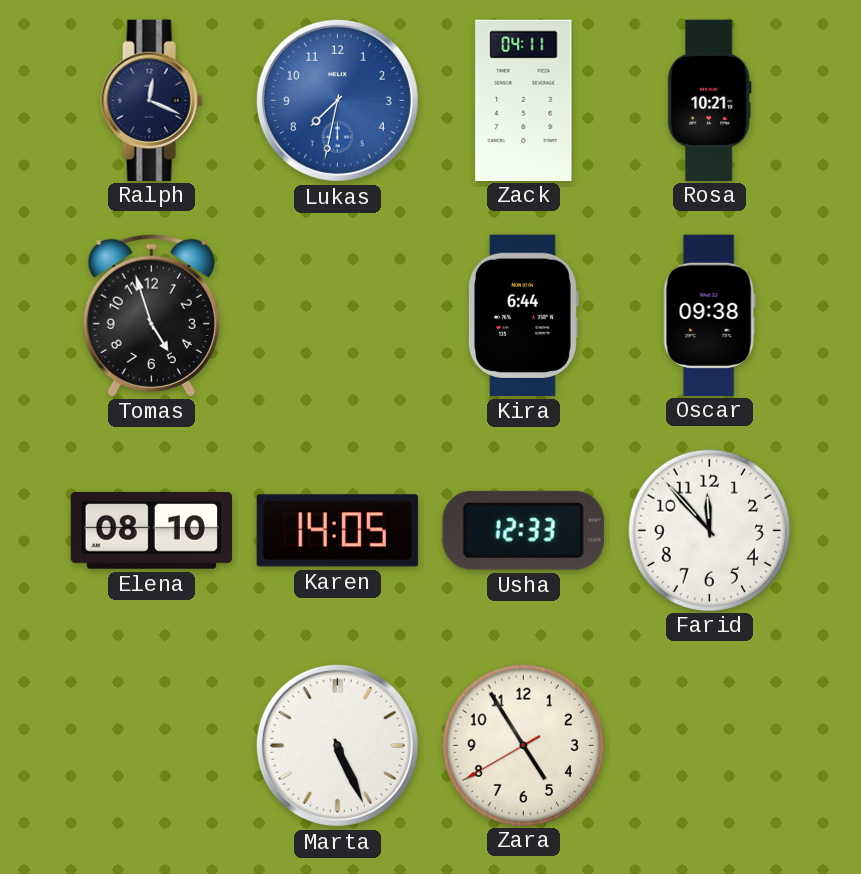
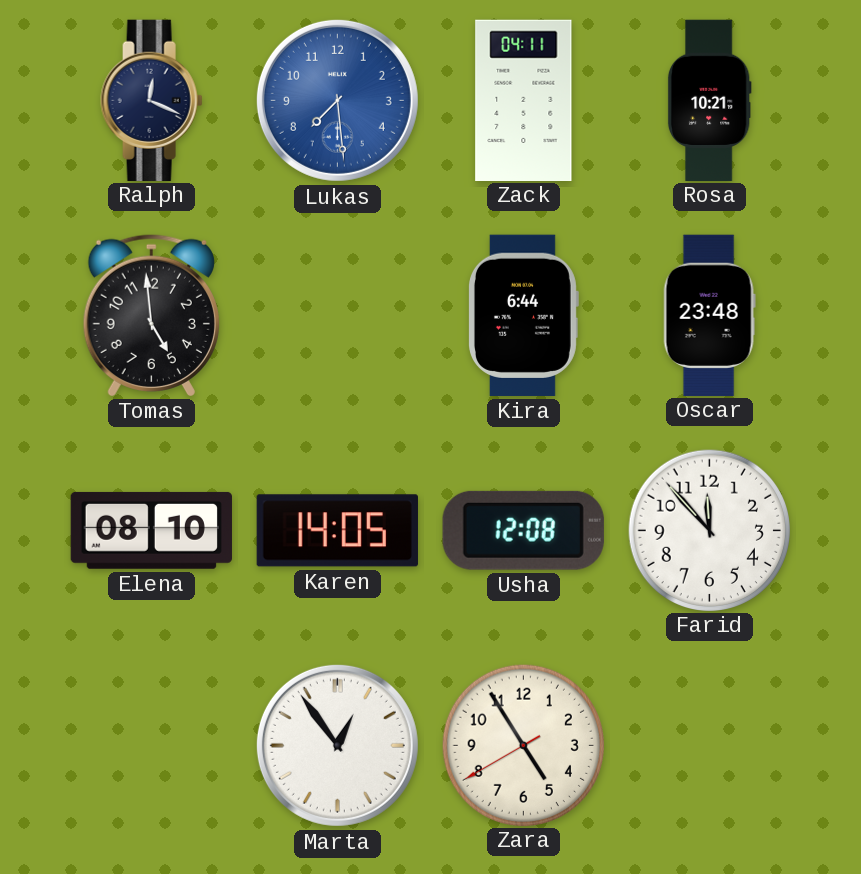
Lukas: 7:32 -> 7:29 (337, 100)
Tomas: 4:57 -> 4:59 (151, 315)
Oscar: 09:38 -> 23:48 (709, 315)
Usha: 12:33 -> 12:08 (523, 530)
Marta: 5:26 -> 12:54 (337, 745)
